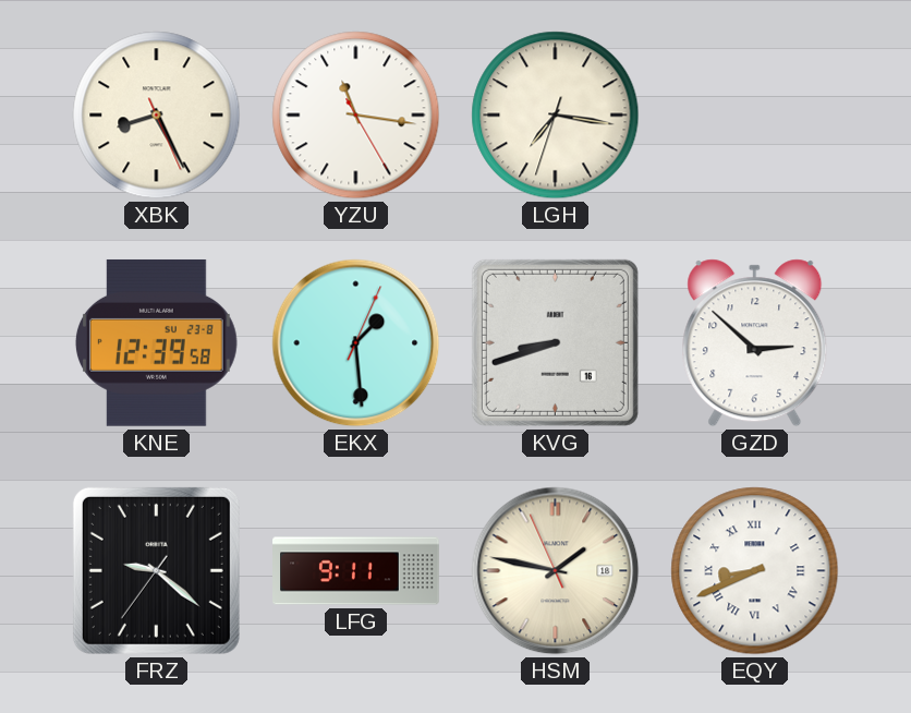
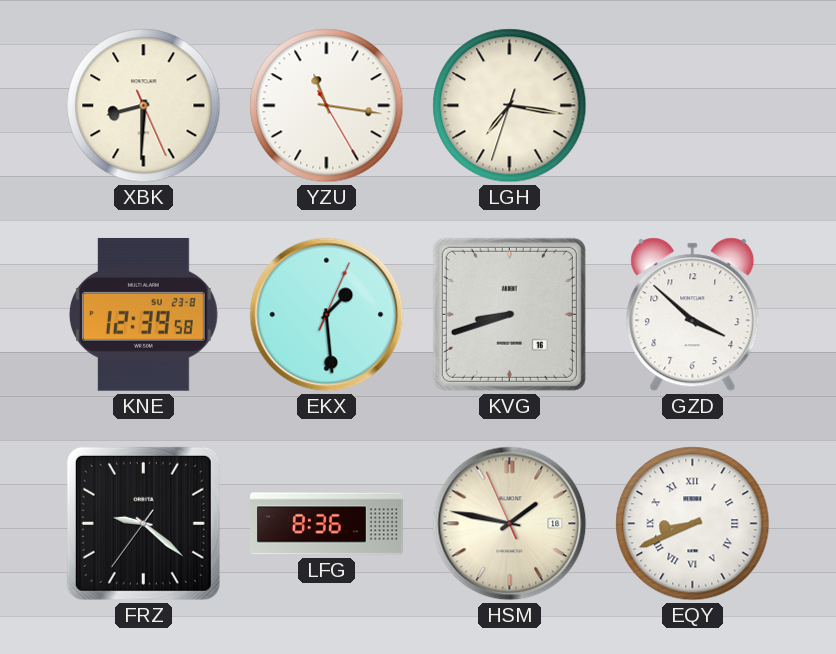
XBK: 8:25 -> 8:30 (144, 106)
GZD: 2:52 -> 3:52 (693, 315)
LFG: 9:11 -> 8:36 (327, 524)
